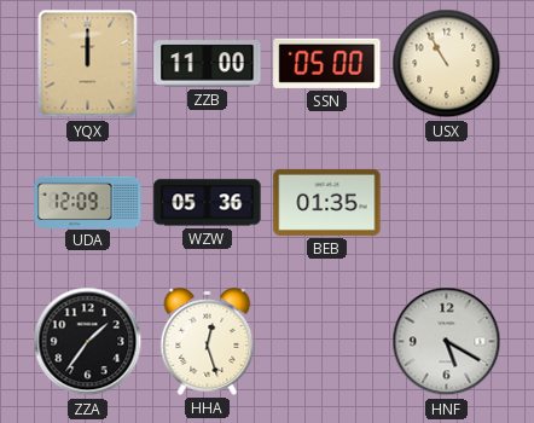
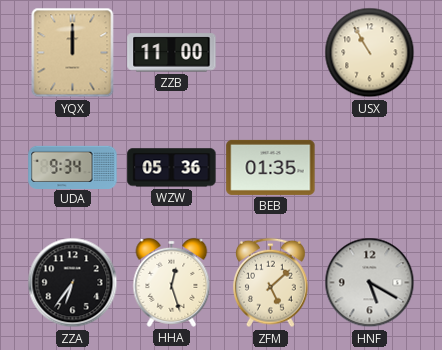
SSN: 05:00 -> none (327, 63)
UDA: 12:09 -> 9:34 (73, 167)
ZZA: 1:36 -> 6:36 (73, 283)
ZFM: none -> 5:08 (271, 283)
